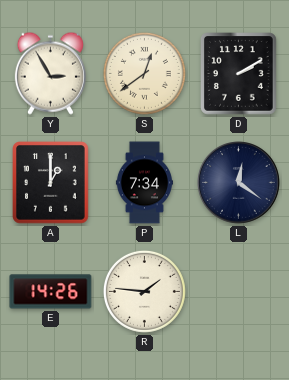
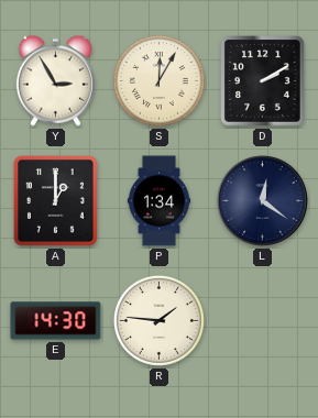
S: 12:39 -> 12:05 (158, 80)
P: 7:34 -> 1:34 (158, 201)
E: 14:26 -> 14:30 (56, 321)
